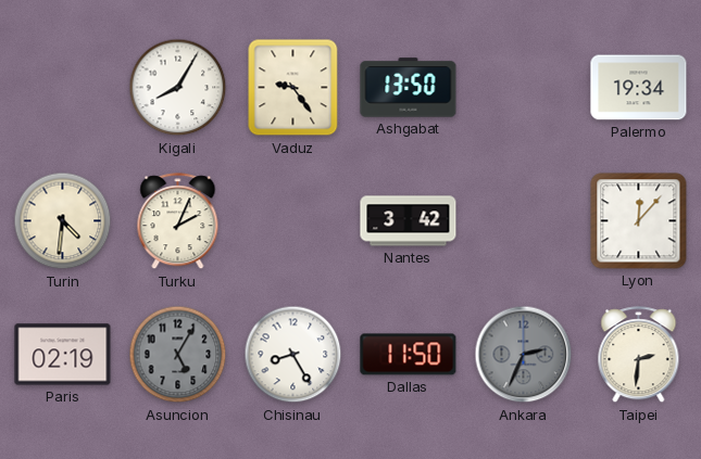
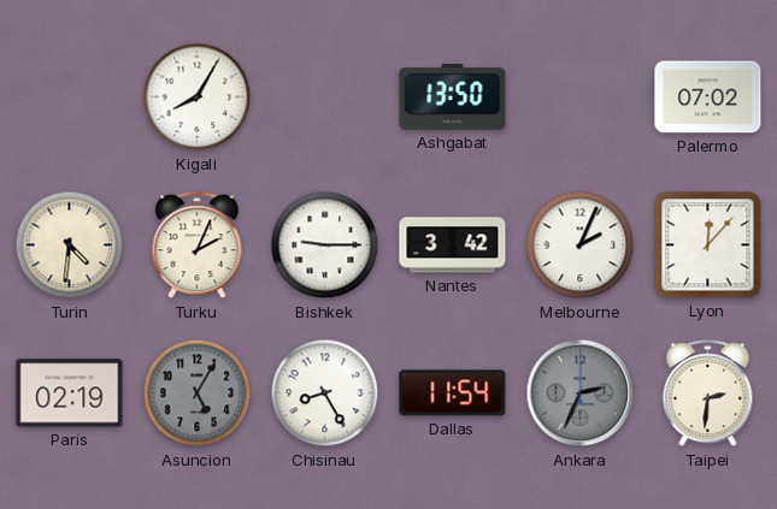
Vaduz: 9:24 -> none (293, 88)
Palermo: 19:34 -> 07:02 (708, 97)
Bishkek: none -> 9:15 (325, 245)
Melbourne: none -> 2:04 (581, 245)
Dallas: 11:50 -> 11:54 (453, 393)
